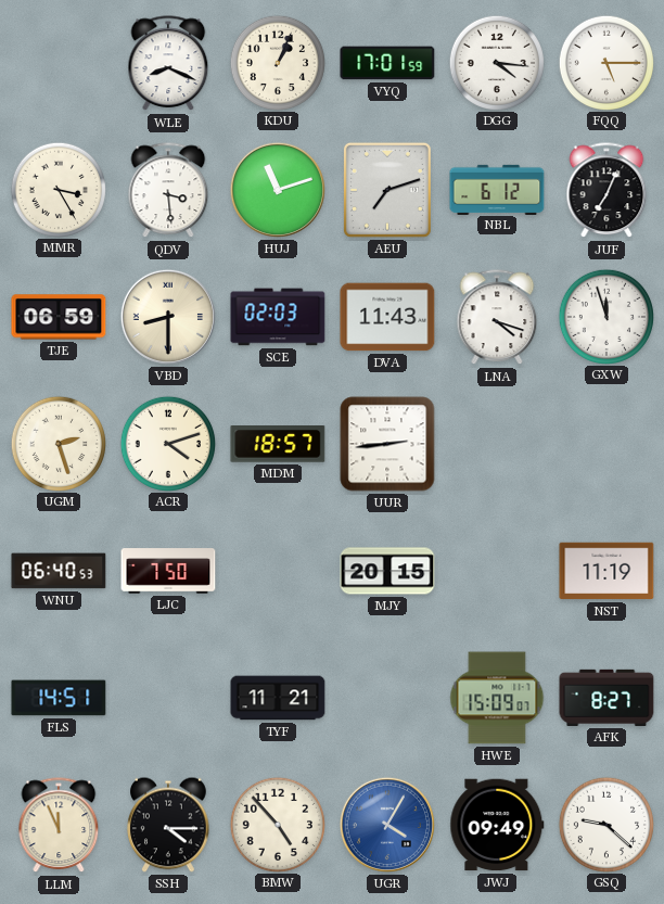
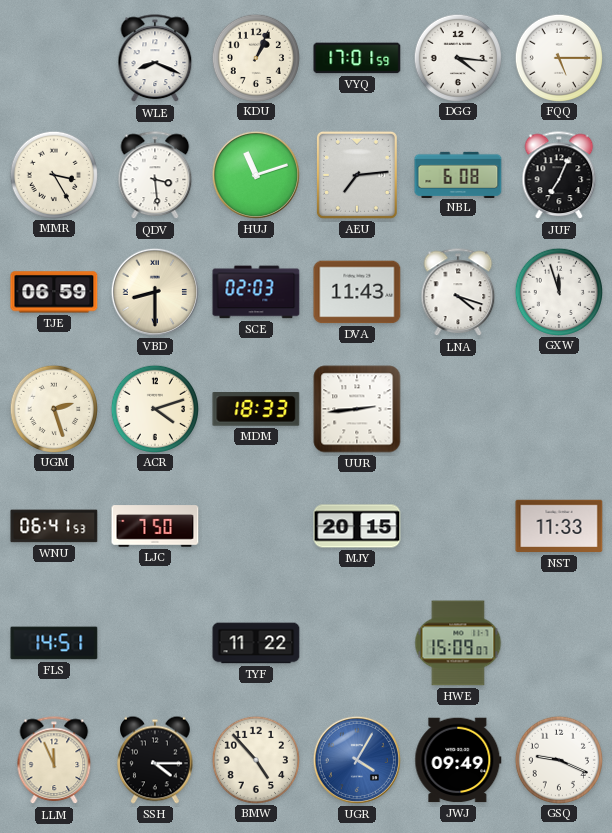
AEU: 7:12 -> 7:14 (357, 175)
NBL: 6:12 -> 6:08 (458, 174)
MDM: 18:57 -> 18:33 (256, 410)
WNU: 06:40 -> 06:41 (54, 526)
NST: 11:19 -> 11:33 (559, 526)
TYF: 11:21 -> 11:22 (256, 643)
AFK: 8:27 -> none (606, 698)
GSQ: 9:22 -> 9:19 (558, 759)
